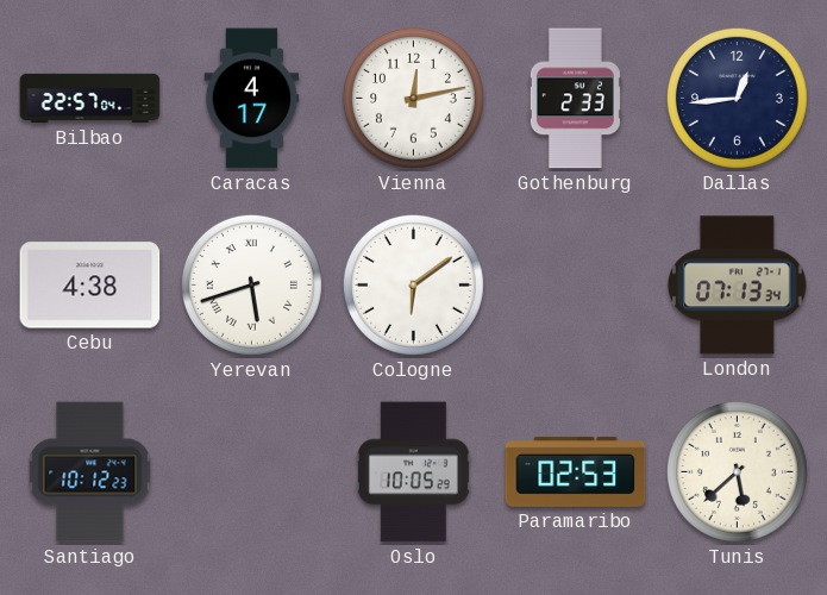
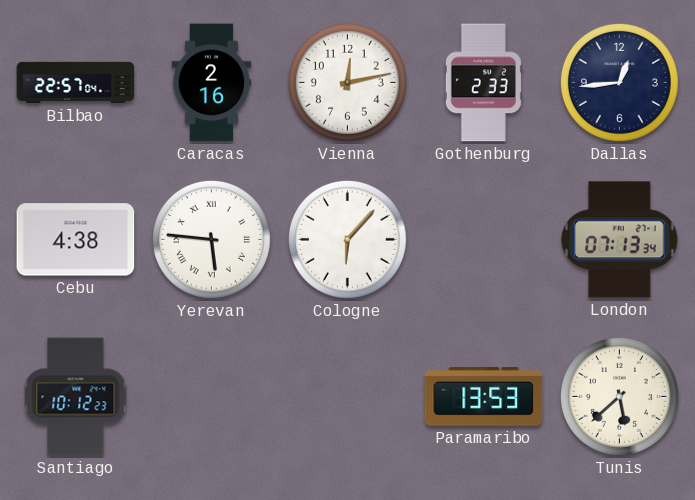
Caracas: 4:17 -> 2:16 (212, 83)
Yerevan: 5:42 -> 5:46 (211, 239)
Cologne: 6:09 -> 6:07 (347, 239)
Oslo: 10:05 -> none (413, 472)
Paramaribo: 02:53 -> 13:53 (484, 396)
